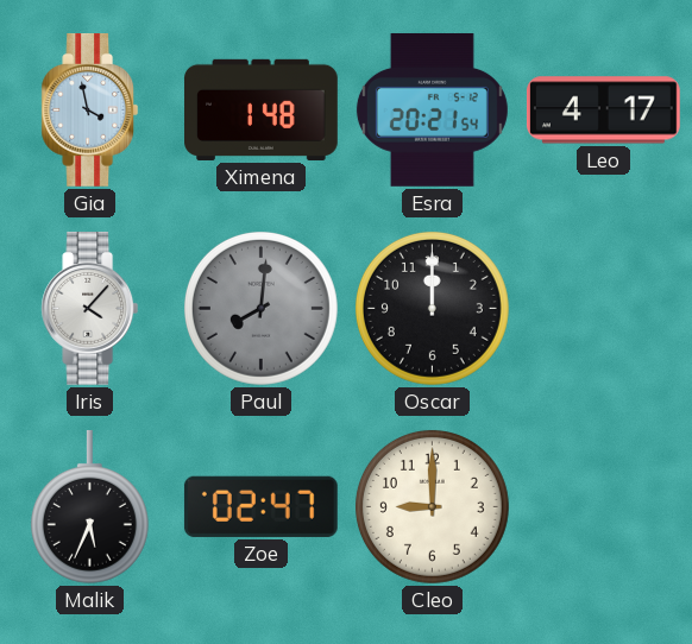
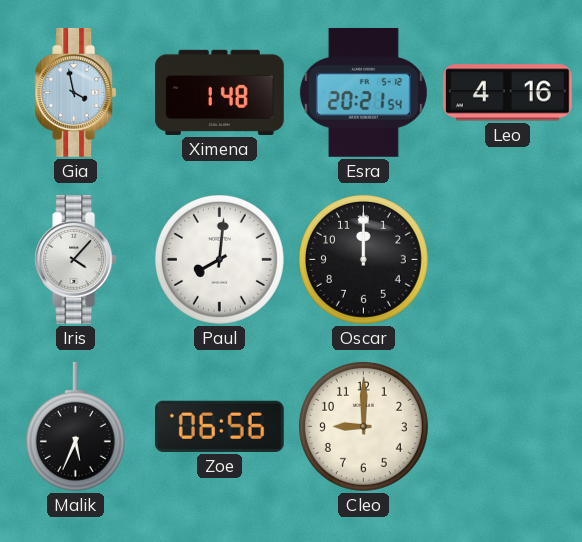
Leo: 4:17 -> 4:16 (507, 93)
Paul dial: grey -> white (219, 259)
Zoe: 02:47 -> 06:56 (219, 426)
